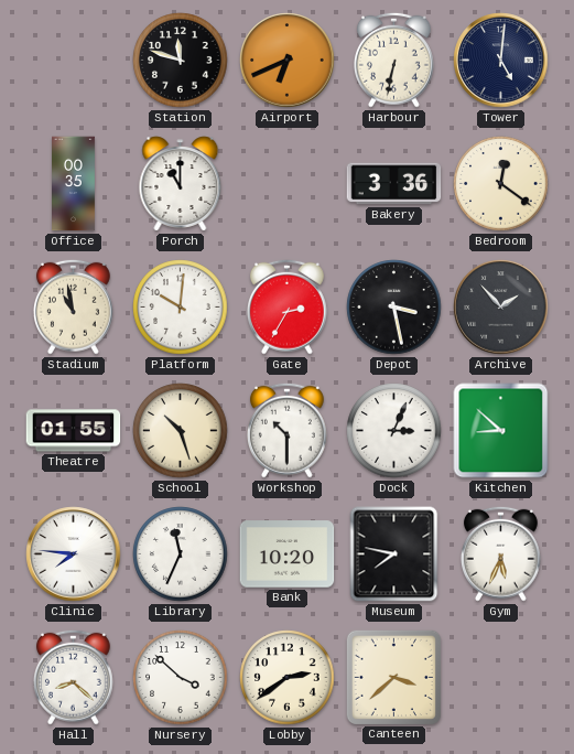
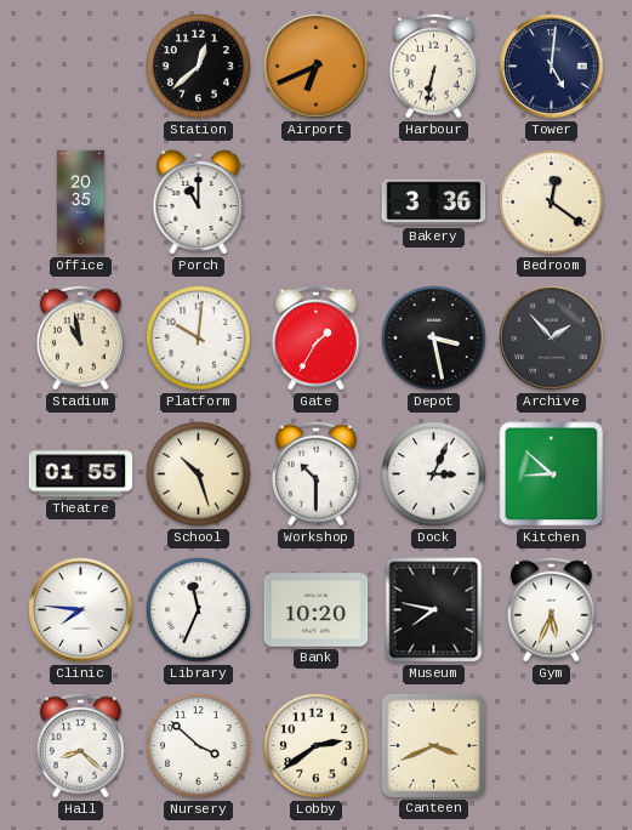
Station: 11:48 -> 12:38 (199, 67)
Office: 00:35 -> 20:35 (81, 203)
Gate: 2:35 -> 1:35 (315, 337)
Canteen: 3:38 -> 3:41 (433, 745)
